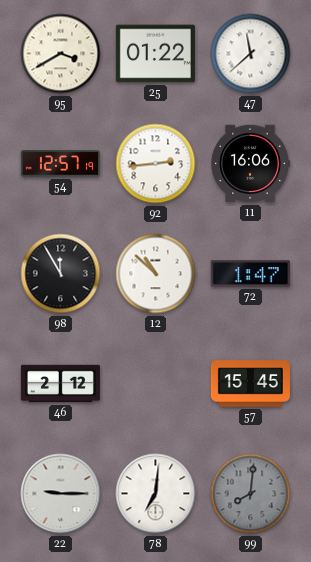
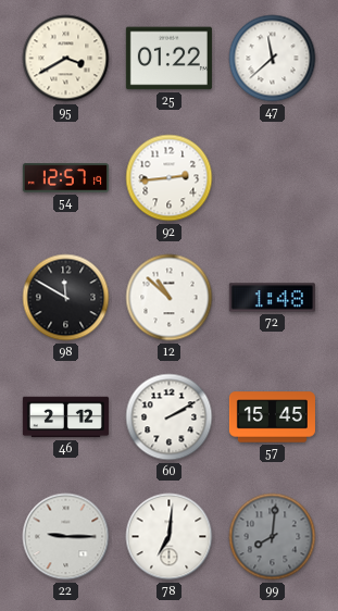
11: 16:06 -> none (250, 164)
98: 11:55 -> 11:50 (66, 298)
72: 1:47 -> 1:48 (272, 298)
60: none -> 2:10 (170, 417)
